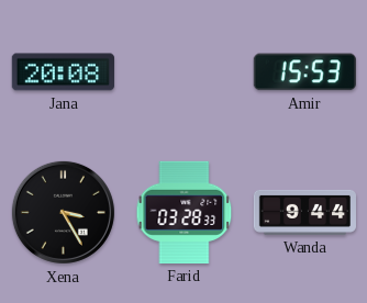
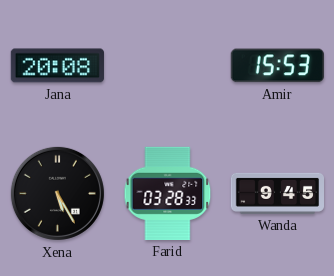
Xena: 3:25 -> 5:25 (57, 193)
Wanda: 9:44 -> 9:45 (278, 193)
